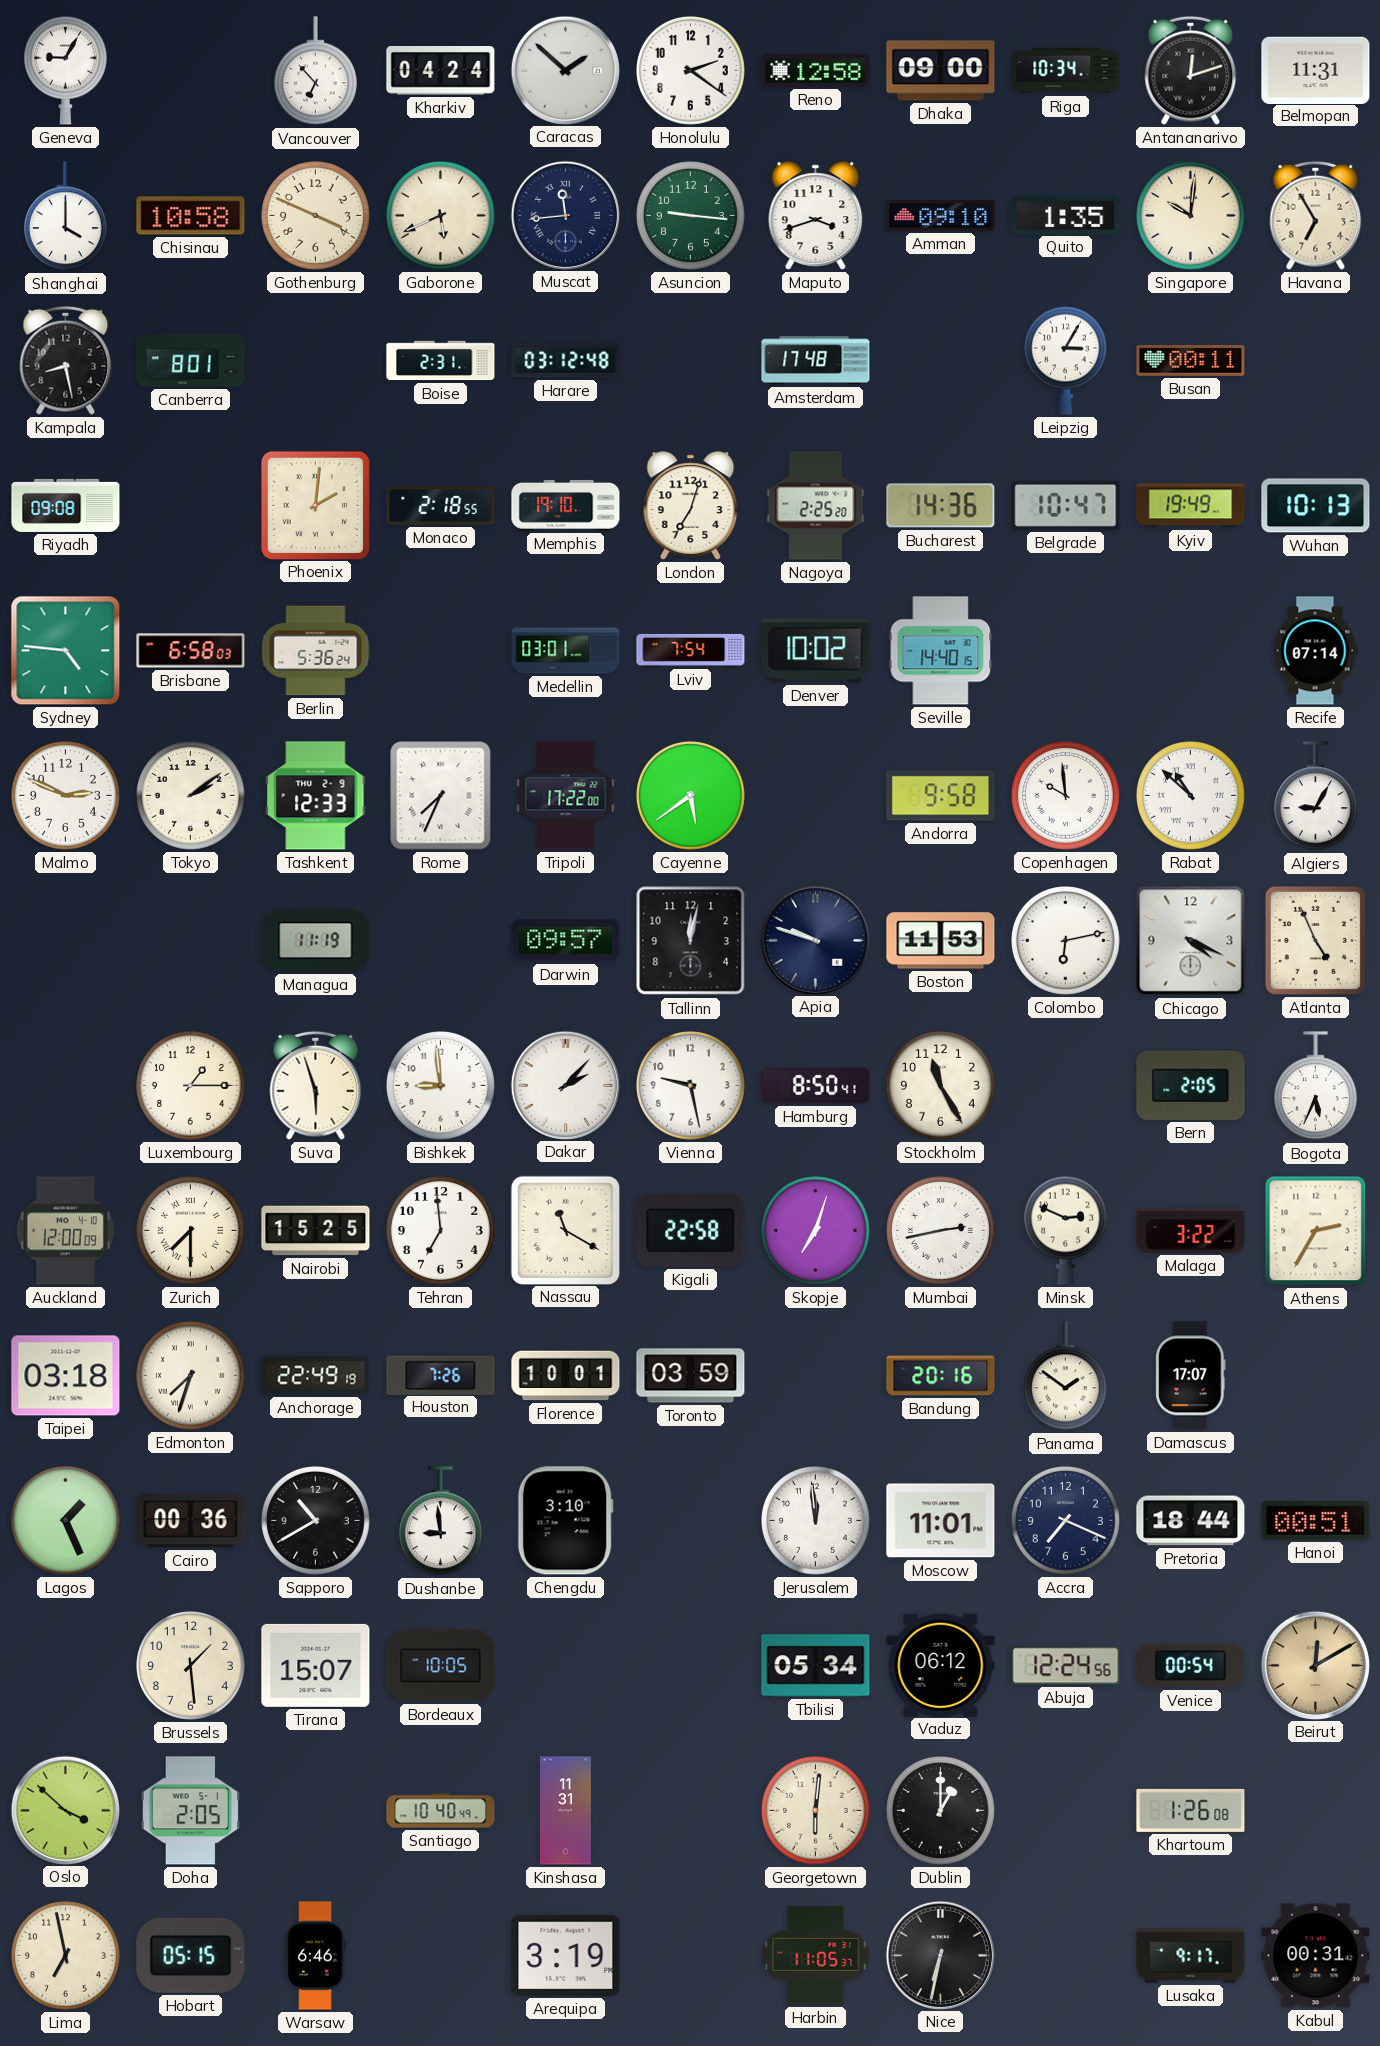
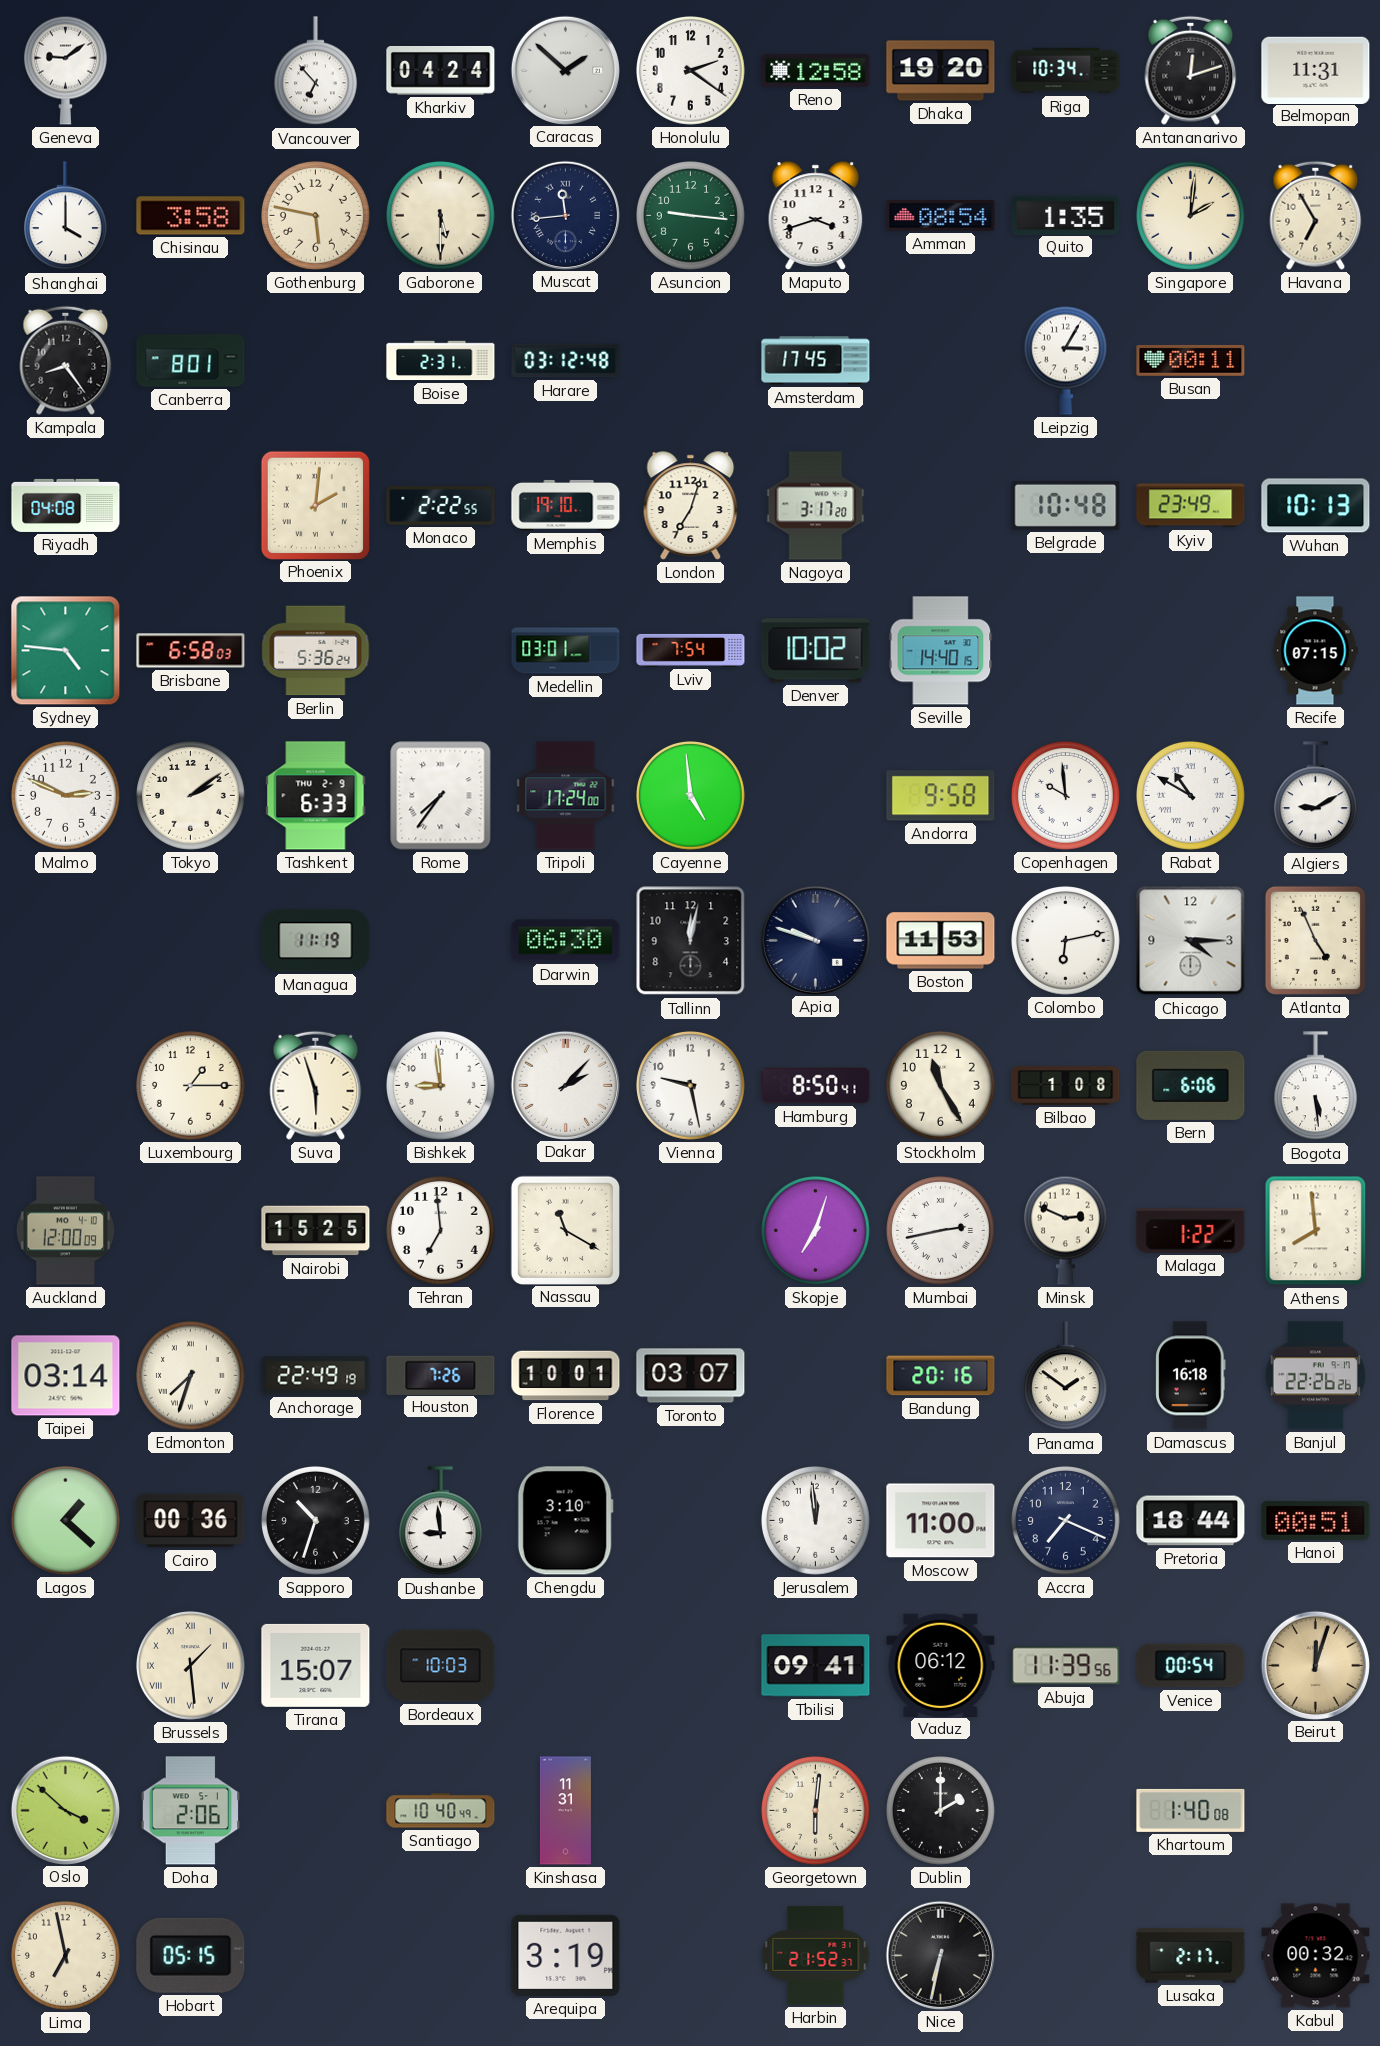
Geneva: 9:05 -> 9:09 (65, 70)
Dhaka: 09:00 -> 19:20 (941, 71)
Chisinau: 10:58 -> 3:58 (191, 216)
Gothenburg: 3:49 -> 5:47 (316, 216)
Gaborone: 5:41 -> 5:30 (441, 216)
Amman: 09:10 -> 08:54 (941, 216)
Singapore: 10:01 -> 2:01 (1191, 216)
Kampala: 8:28 -> 8:24 (66, 360)
Amsterdam: 17:48 -> 17:45 (816, 361)
Riyadh: 09:08 -> 04:08 (66, 505)
Monaco: 2:18 -> 2:22 (441, 506)
Nagoya: 2:25 -> 3:17 (816, 506)
Bucharest: 14:36 -> none (941, 506)
Belgrade: 10:47 -> 10:48 (1066, 505)
Kyiv: 19:49 -> 23:49 (1191, 506)
Recife: 07:14 -> 07:15 (1315, 651)
Tashkent: 12:33 -> 6:33 (316, 796)
Rome: 7:34 -> 7:36 (441, 796)
Tripoli: 17:22 -> 17:24 (566, 796)
Cayenne: 5:39 -> 4:59 (691, 796)
Rabat: 10:52 -> 10:50 (1191, 796)
Algiers: 9:05 -> 9:10 (1315, 796)
Darwin: 09:57 -> 06:30 (566, 941)
Chicago: 4:19 -> 4:15 (1191, 941)
Bilbao: none -> 1:08 (1066, 1086)
Bern: 2:05 -> 6:06 (1191, 1085)
Bogota: 5:34 -> 5:29 (1315, 1086)
Zurich: 7:30 -> none (191, 1231)
Kigali: 22:58 -> none (691, 1230)
Malaga: 3:22 -> 1:22 (1191, 1230)
Athens: 2:35 -> 7:59 (1316, 1231)
Taipei: 03:18 -> 03:14 (66, 1376)
Toronto: 03:59 -> 03:07 (691, 1376)
Damascus: 17:07 -> 16:18 (1191, 1376)
Banjul: none -> 22:26 (1315, 1376)
Lagos: 1:26 -> 1:22 (66, 1521)
Sapporo: 10:40 -> 10:33 (316, 1521)
Moscow: 11:01 -> 11:00 (941, 1521)
Brussels numerals: Arabic -> Roman (191, 1666)
Bordeaux: 10:05 -> 10:03 (441, 1666)
Tbilisi: 05:34 -> 09:41 (816, 1666)
Abuja: 12:24 -> 11:39 (1066, 1666)
Beirut: 12:10 -> 12:03 (1315, 1665)
Doha: 2:05 -> 2:06 (191, 1811)
Dublin: 1:00 -> 2:00 (941, 1811)
Khartoum: 1:26 -> 1:40 (1191, 1810)
Warsaw: 6:46 -> none (315, 1956)
Harbin: 11:05 -> 21:52 (816, 1956)
Lusaka: 9:17 -> 2:17 (1191, 1956)
Kabul: 00:31 -> 00:32 (1316, 1956)
